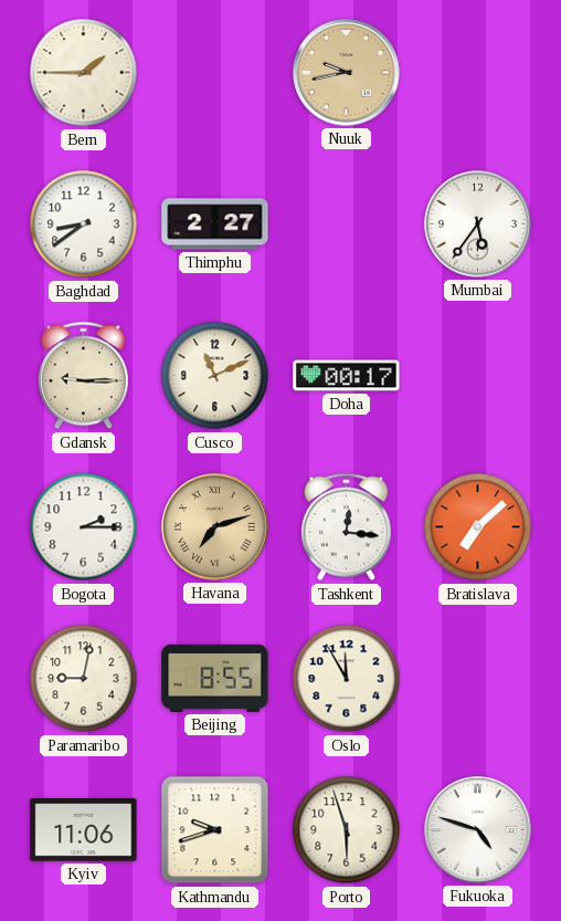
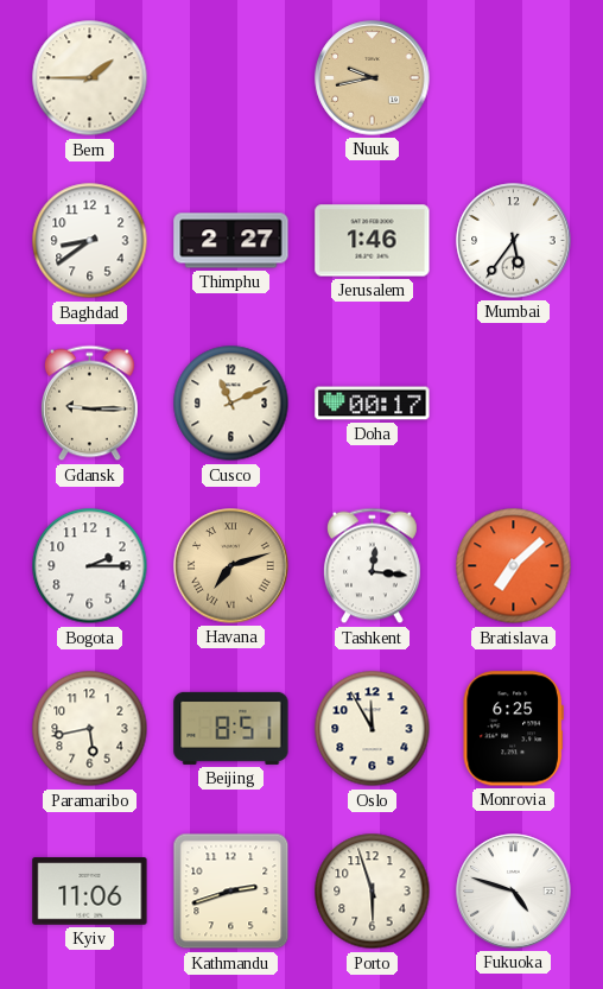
Jerusalem: none -> 1:46 (373, 241)
Paramaribo: 9:02 -> 5:43 (90, 729)
Beijing: 8:55 -> 8:51 (231, 728)
Monrovia: none -> 6:25 (513, 729)
Kathmandu: 9:42 -> 2:42 (231, 892)
